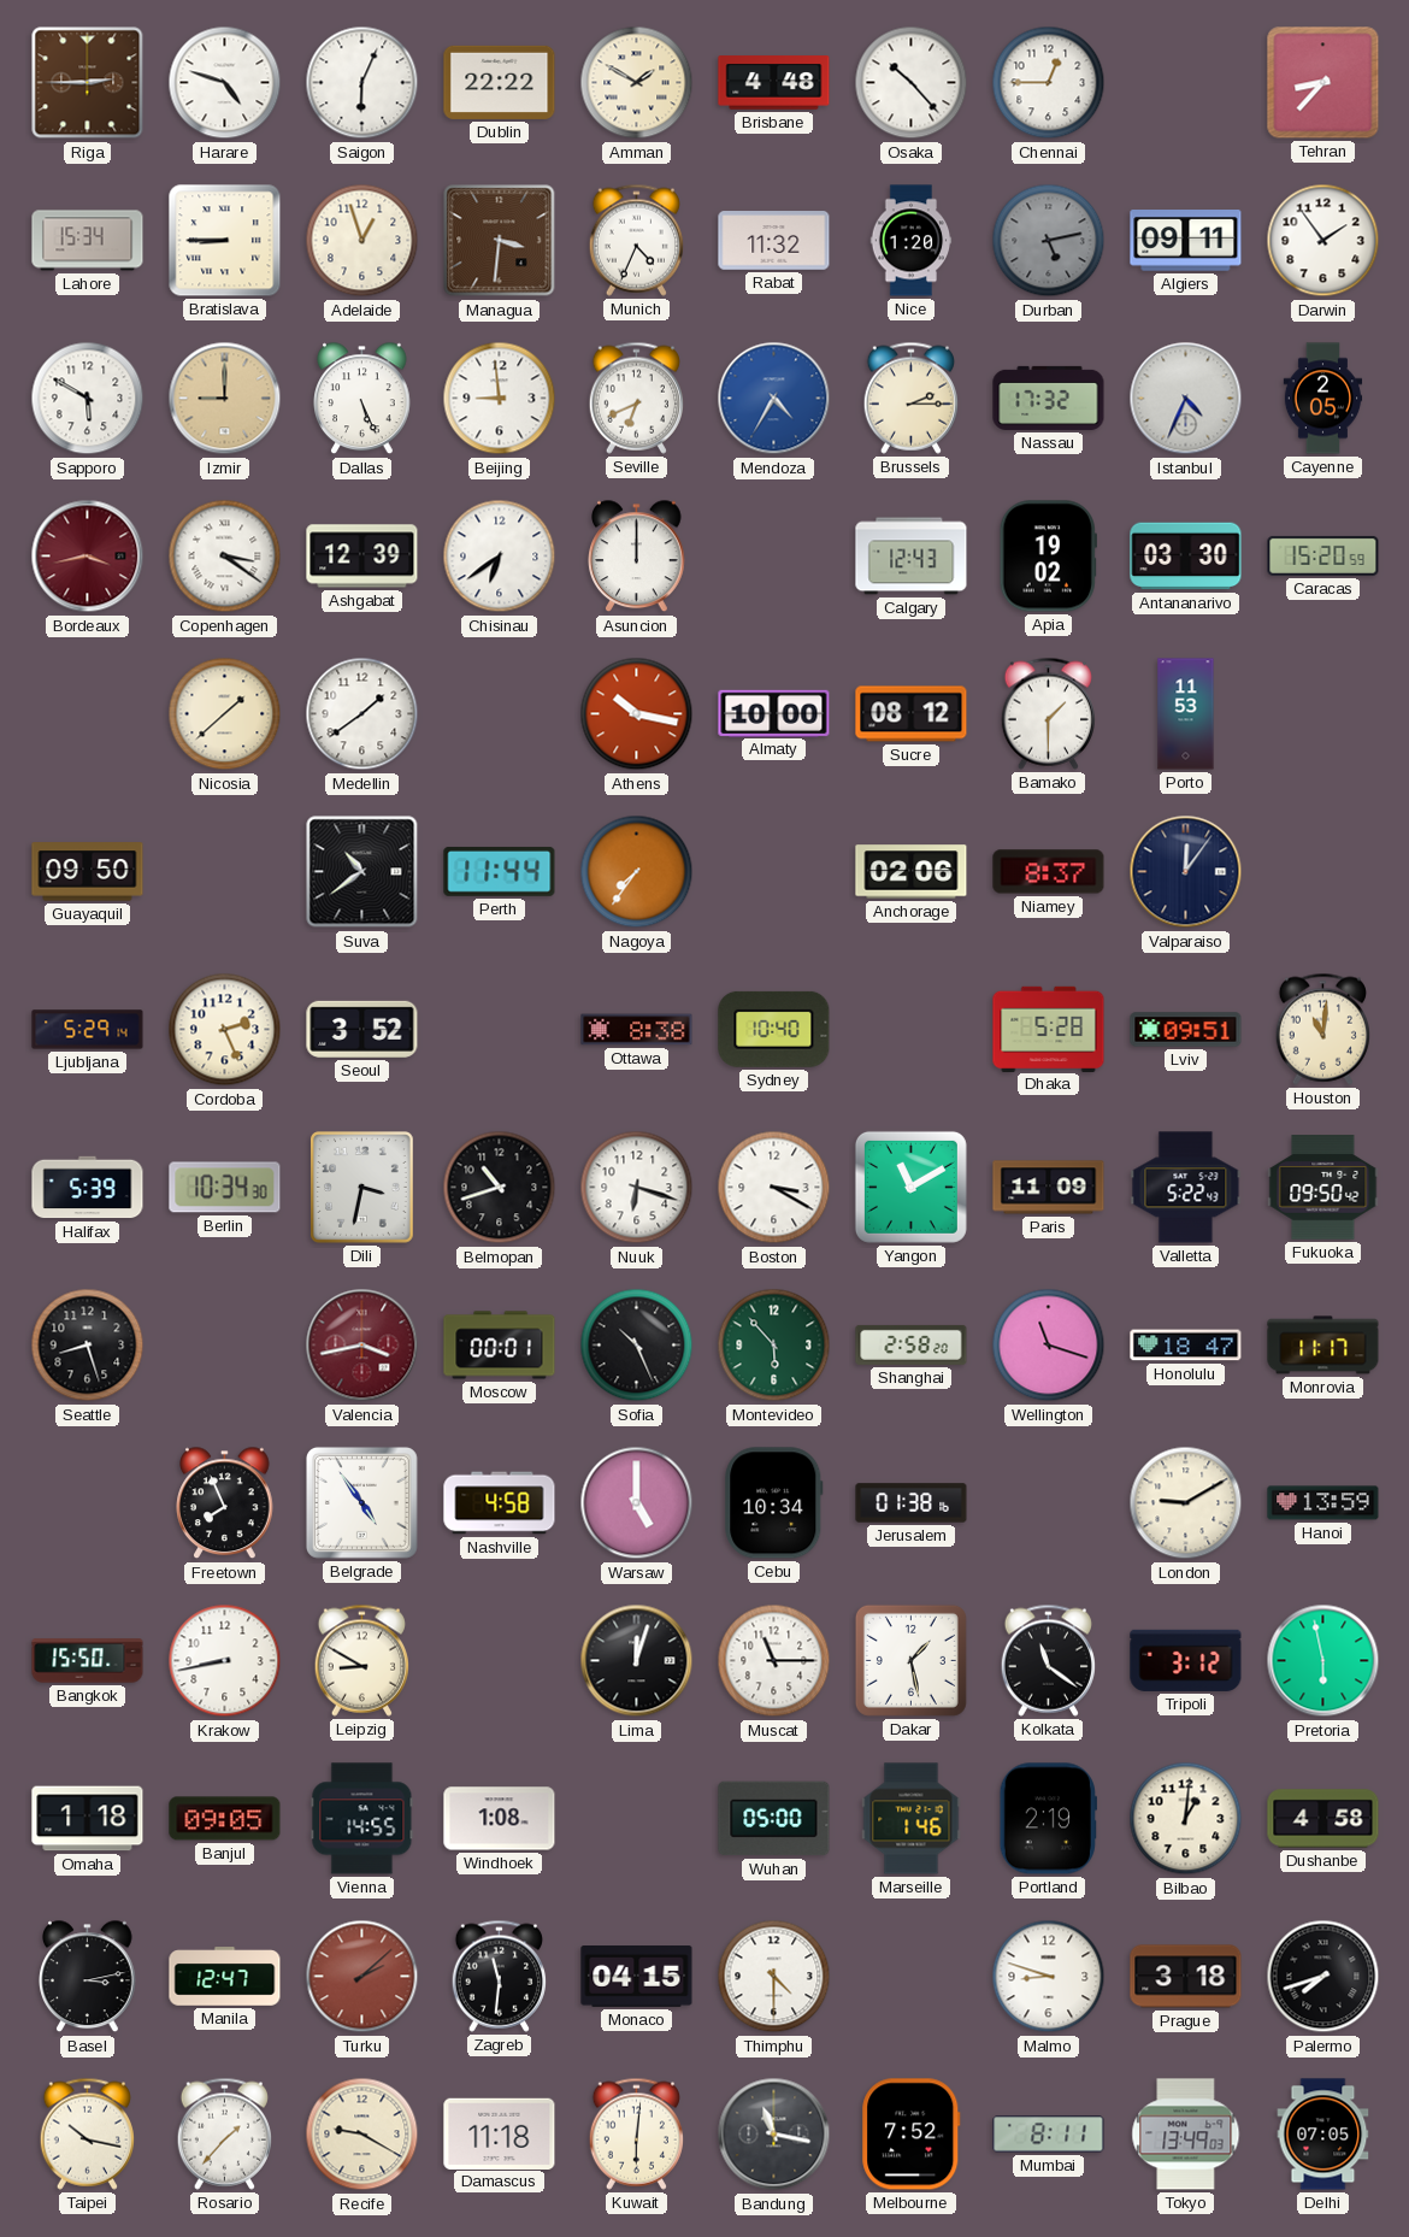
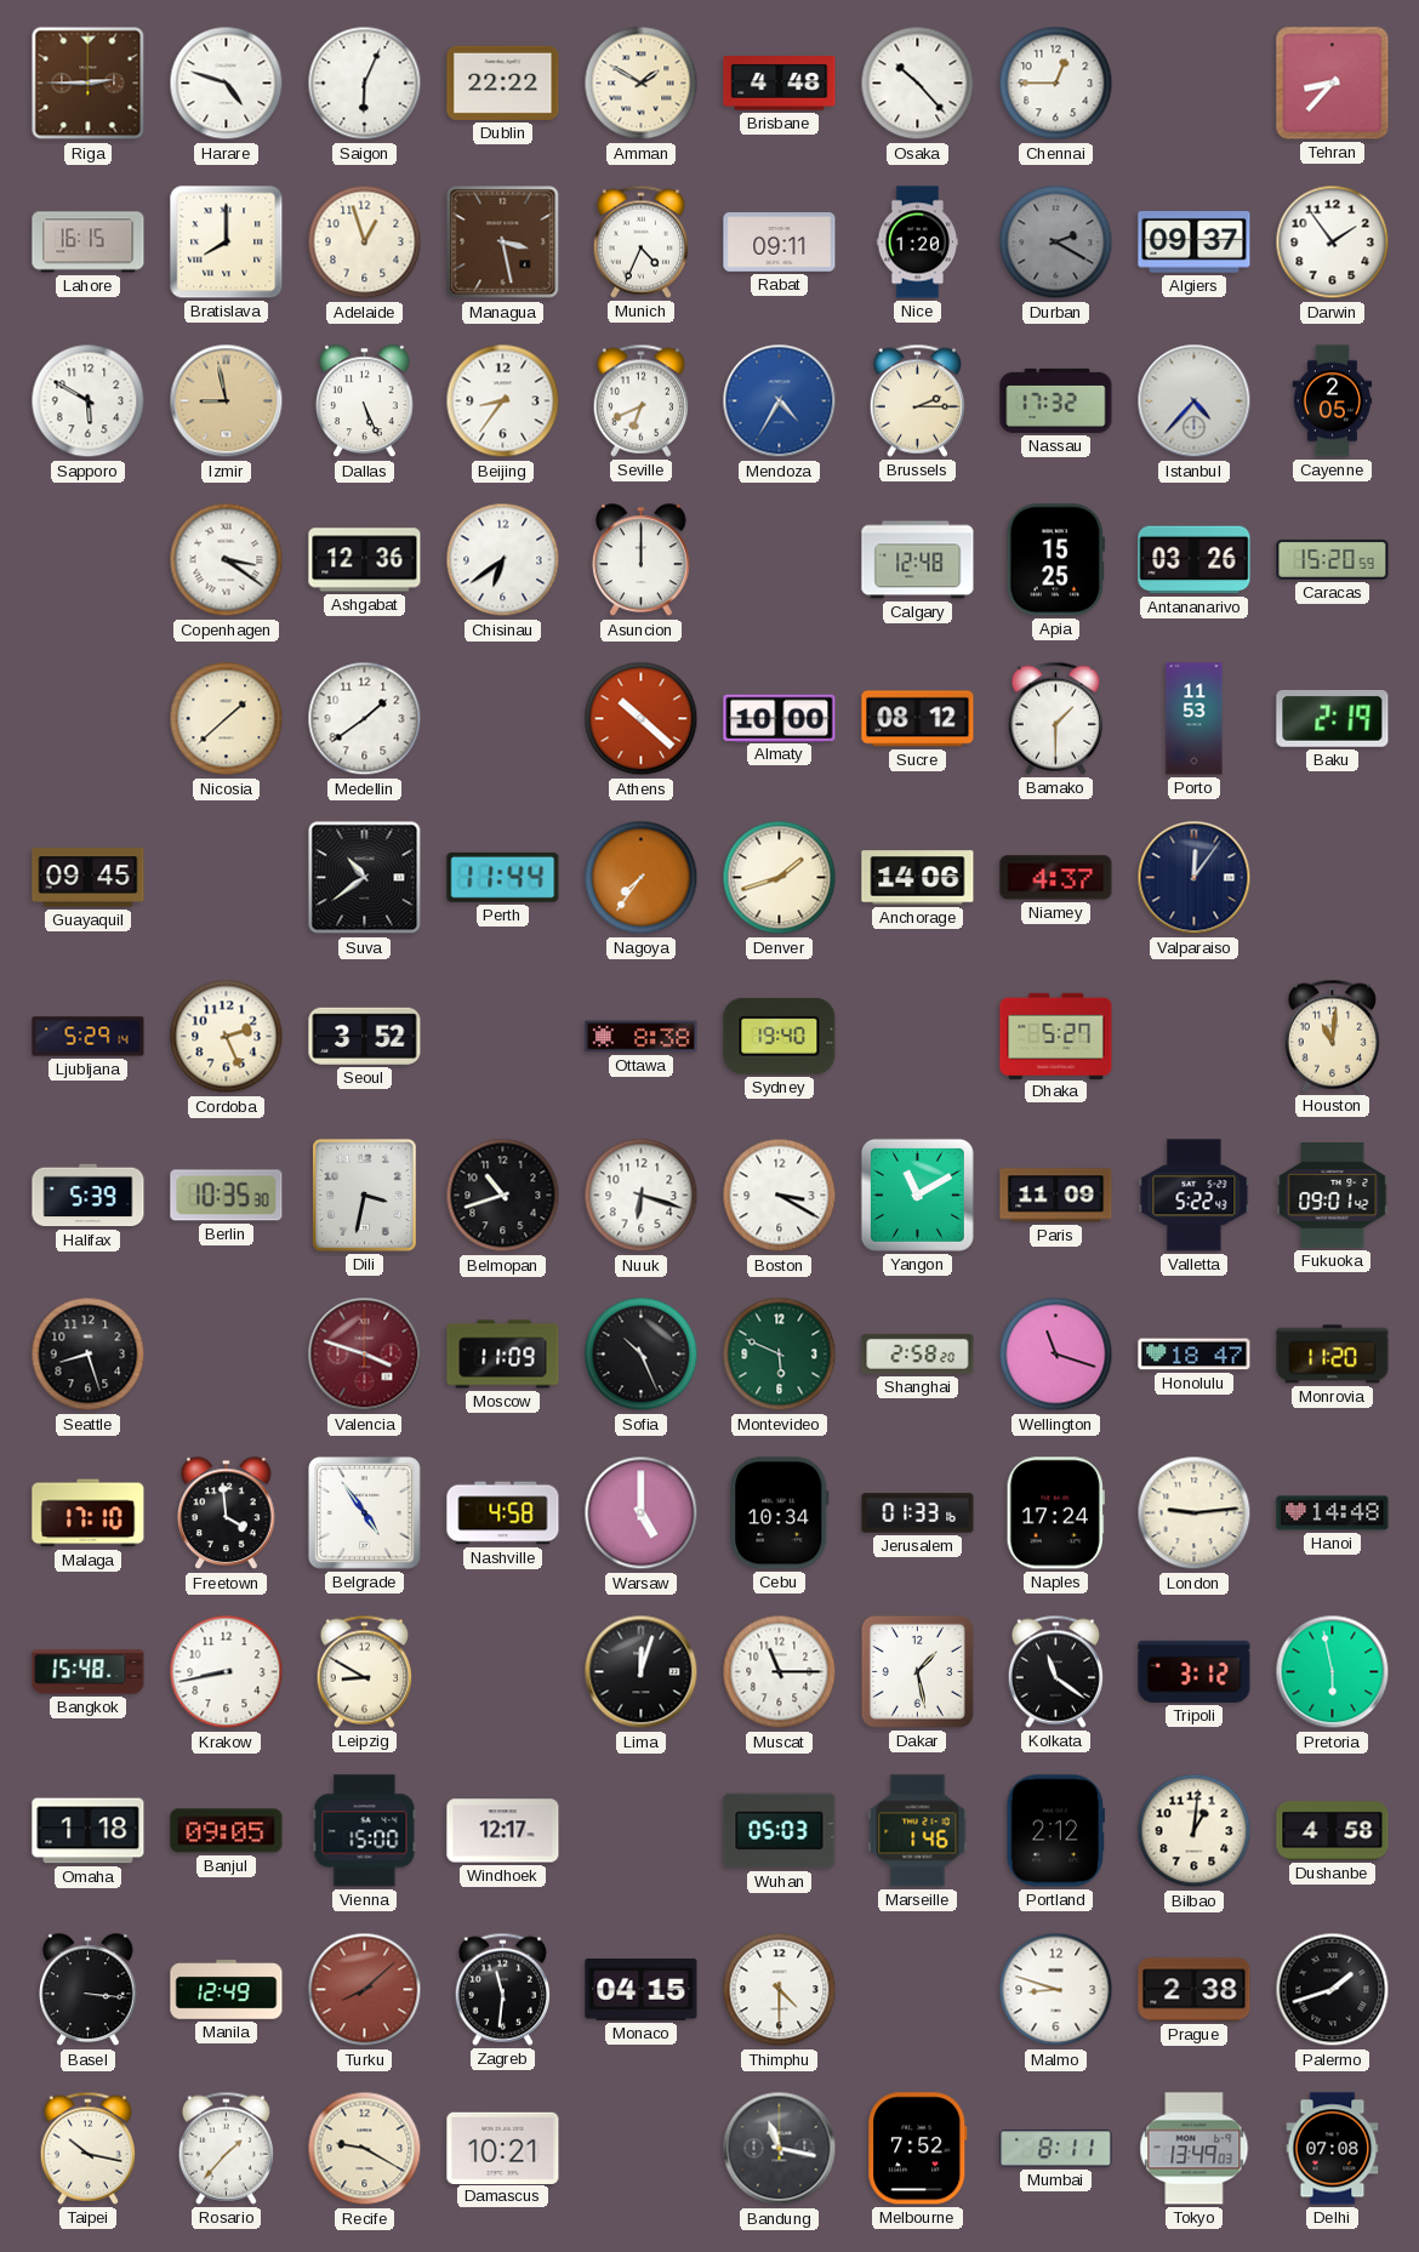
Lahore: 15:34 -> 16:15 (89, 243)
Bratislava: 8:45 -> 8:00 (227, 243)
Managua: 3:31 -> 3:28 (503, 243)
Rabat: 11:32 -> 09:11 (780, 243)
Durban: 5:13 -> 2:20 (1056, 243)
Algiers: 09:11 -> 09:37 (1195, 243)
Izmir: 9:00 -> 8:58 (227, 401)
Beijing: 8:59 -> 8:36 (503, 401)
Istanbul: 4:34 -> 4:37 (1195, 401)
Bordeaux: 3:43 -> none (88, 557)
Ashgabat: 12:39 -> 12:36 (365, 560)
Calgary: 12:43 -> 12:48 (918, 560)
Apia: 19:02 -> 15:25 (1055, 560)
Antananarivo: 03:30 -> 03:26 (1195, 560)
Athens: 10:17 -> 10:22 (642, 719)
Baku: none -> 2:19 (1333, 718)
Guayaquil: 09:50 -> 09:45 (89, 878)
Denver: none -> 1:42 (780, 878)
Anchorage: 02:06 -> 14:06 (918, 878)
Niamey: 8:37 -> 4:37 (1056, 878)
Sydney: 10:40 -> 19:40 (780, 1036)
Dhaka: 5:28 -> 5:27 (1056, 1036)
Lviv: 09:51 -> none (1186, 1030)
Berlin: 10:34 -> 10:35 (227, 1196)
Fukuoka: 09:50 -> 09:01 (1333, 1196)
Valencia: 3:43 -> 3:48 (365, 1355)
Moscow: 00:01 -> 11:09 (503, 1355)
Montevideo: 5:53 -> 5:49 (780, 1355)
Monrovia: 11:17 -> 11:20 (1333, 1355)
Malaga: none -> 17:10 (89, 1513)
Freetown: 7:56 -> 3:59 (227, 1513)
Jerusalem: 01:38 -> 01:33 (918, 1513)
Naples: none -> 17:24 (1055, 1513)
London: 9:10 -> 9:14 (1195, 1513)
Hanoi: 13:59 -> 14:48 (1333, 1513)
Bangkok: 15:50 -> 15:48 (89, 1672)
Vienna: 14:55 -> 15:00 (365, 1831)
Windhoek: 1:08 -> 12:17 (503, 1831)
Wuhan: 05:00 -> 05:03 (780, 1831)
Portland: 2:19 -> 2:12 (1055, 1831)
Basel: 3:13 -> 3:16 (89, 1990)
Manila: 12:47 -> 12:49 (227, 1990)
Turku: 2:08 -> 8:08 (365, 1990)
Prague: 3:18 -> 2:38 (1195, 1990)
Palermo: 7:42 -> 1:42 (1333, 1990)
Damascus: 11:18 -> 10:21 (503, 2148)
Kuwait: 6:01 -> none (636, 2133)
Delhi: 07:05 -> 07:08 (1333, 2149)
